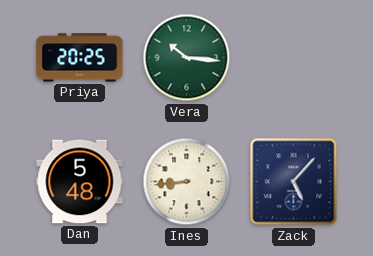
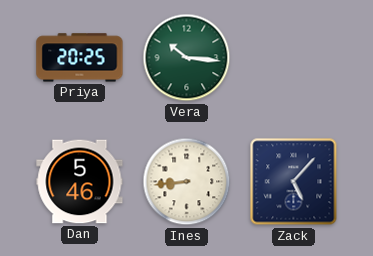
Dan: 5:48 -> 5:46 (80, 182)
